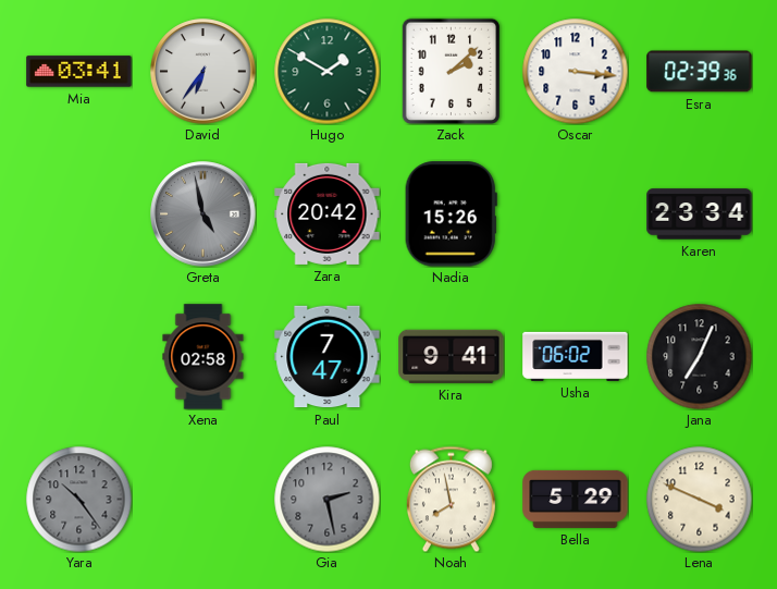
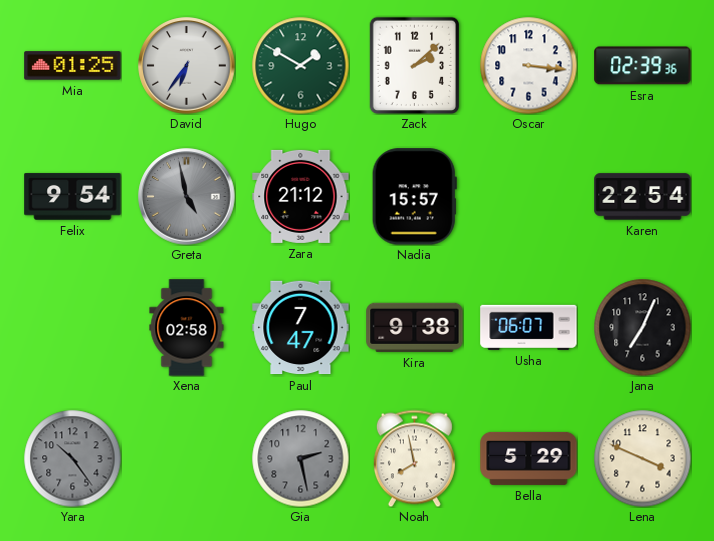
Mia: 03:41 -> 01:25 (73, 66)
Felix: none -> 9:54 (73, 197)
Zara: 20:42 -> 21:12 (301, 196)
Nadia: 15:26 -> 15:57 (414, 197)
Karen: 23:34 -> 22:54 (643, 197)
Kira: 9:41 -> 9:38 (415, 327)
Usha: 06:02 -> 06:07 (529, 327)
